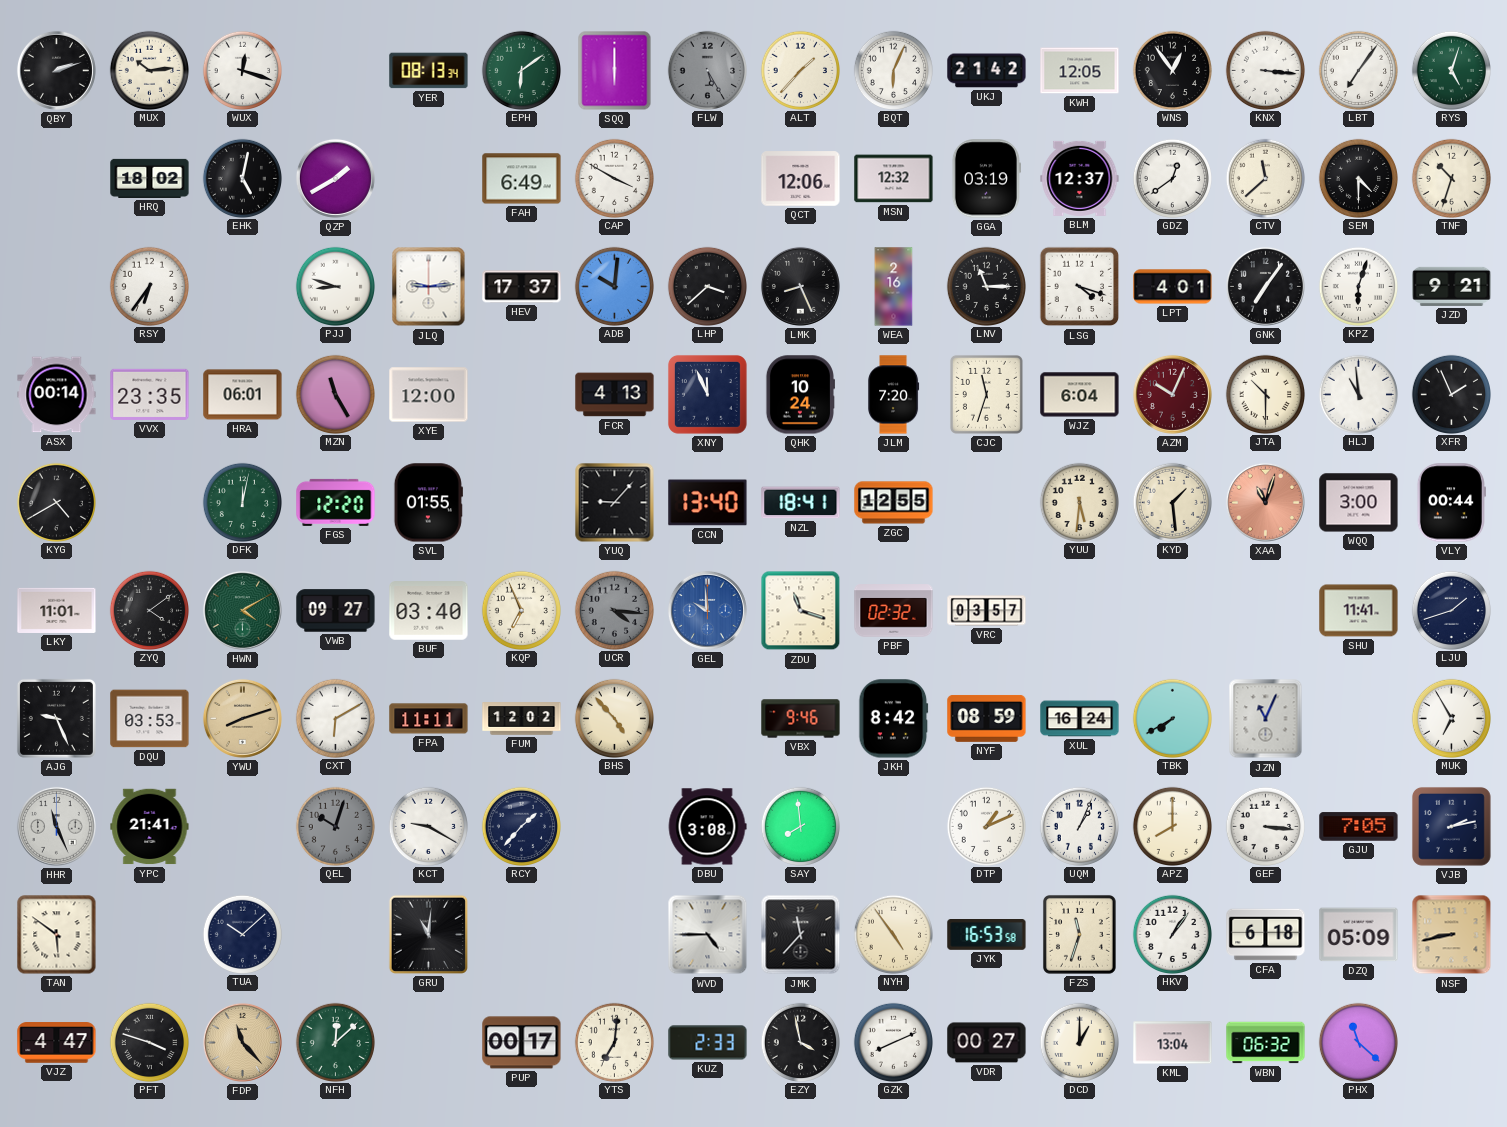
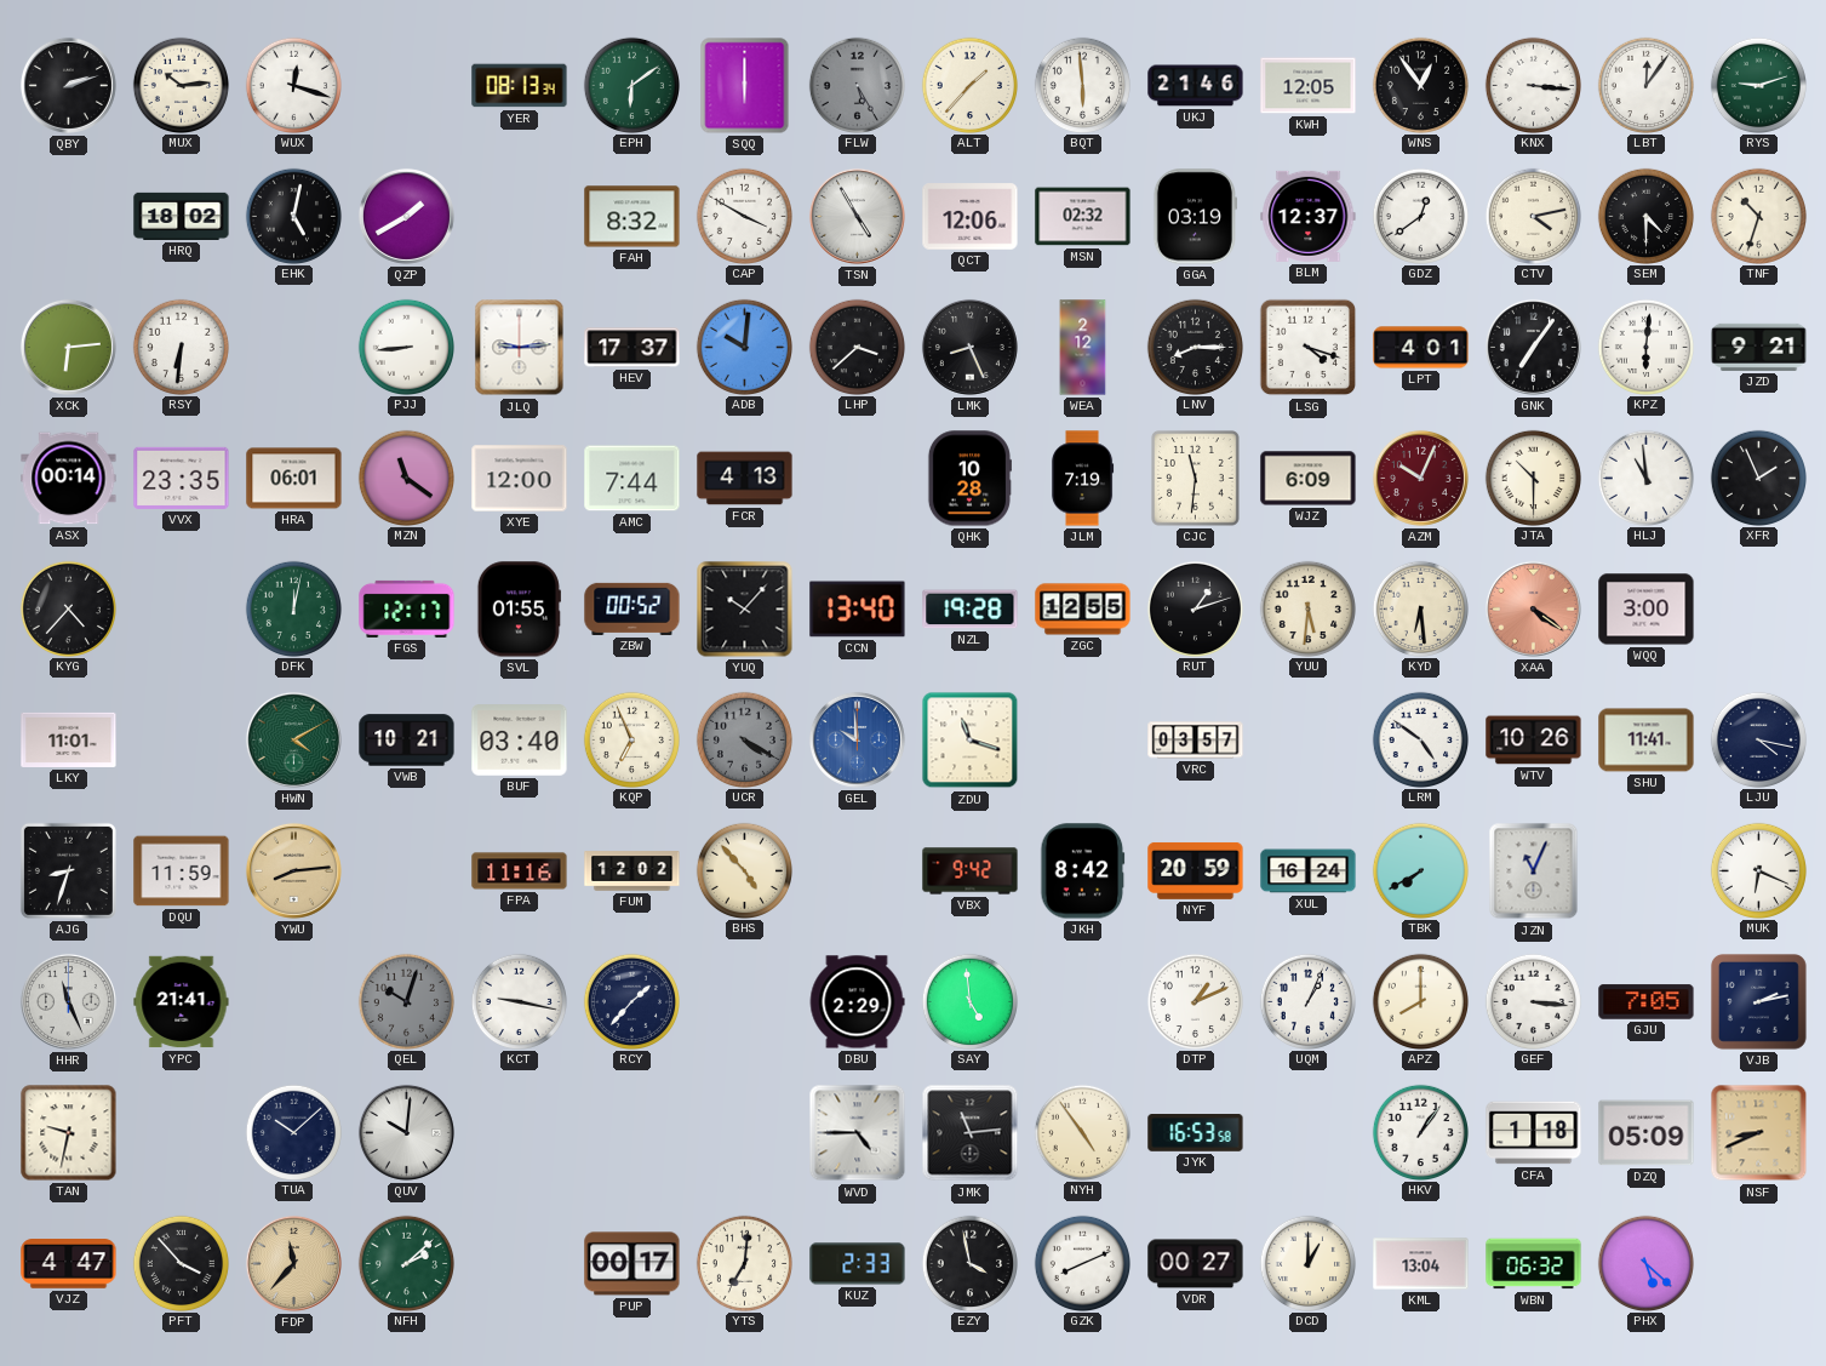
BQT: 6:04 -> 5:59 (1082, 85)
UKJ: 21:42 -> 21:46 (1196, 86)
LBT: 7:06 -> 12:06 (1645, 85)
RYS: 5:03 -> 9:12 (1758, 85)
FAH: 6:49 -> 8:32 (632, 217)
TSN: none -> 4:55 (857, 216)
MSN: 12:32 -> 02:32 (1083, 217)
CTV: 11:38 -> 4:13 (1533, 216)
XCK: none -> 6:14 (68, 347)
RSY: 6:36 -> 6:31 (181, 347)
PJJ: 8:48 -> 8:44 (406, 347)
WEA: 2:16 -> 2:12 (1083, 348)
LNV: 11:15 -> 8:15 (1195, 347)
KPZ: 6:03 -> 6:01 (1645, 347)
MZN: 11:25 -> 11:21 (406, 478)
AMC: none -> 7:44 (632, 479)
XNY: 11:56 -> none (707, 394)
QHK: 10:24 -> 10:28 (969, 479)
JLM: 7:20 -> 7:19 (1083, 479)
CJC: 11:33 -> 11:31 (1195, 478)
WJZ: 6:04 -> 6:09 (1309, 479)
KYG: 4:40 -> 4:37 (68, 608)
FGS: 12:20 -> 12:17 (407, 608)
ZBW: none -> 00:52 (632, 608)
YUQ: 9:07 -> 10:07 (745, 610)
NZL: 18:41 -> 19:28 (971, 610)
RUT: none -> 1:12 (1195, 608)
KYD: 1:29 -> 6:29 (1420, 608)
XAA: 11:03 -> 4:21 (1533, 608)
VLY: 00:44 -> none (1451, 503)
ZYQ: 4:09 -> none (149, 610)
VWB: 09:27 -> 10:21 (407, 741)
UCR: 4:16 -> 4:20 (744, 739)
PBF: 02:32 -> none (894, 611)
LRM: none -> 4:51 (1420, 739)
WTV: none -> 10:26 (1534, 741)
LJU: 1:42 -> 4:17 (1758, 739)
AJG: 9:26 -> 8:33 (68, 870)
DQU: 03:53 -> 11:59 (182, 871)
YWU: 8:12 -> 8:14 (293, 870)
CXT: 6:10 -> none (335, 718)
FPA: 11:11 -> 11:16 (520, 871)
VBX: 9:46 -> 9:42 (971, 871)
NYF: 08:59 -> 20:59 (1196, 870)
MUK: 6:55 -> 6:19 (1758, 870)
KCT: 9:20 -> 9:17 (519, 1001)
DBU: 3:08 -> 2:29 (857, 1002)
SAY: 7:59 -> 4:59 (969, 1001)
TAN: 5:51 -> 9:32 (69, 1133)
QUV: none -> 10:01 (406, 1132)
GRU: 11:01 -> none (428, 934)
JMK: 11:37 -> 11:14 (971, 1133)
FZS: 11:33 -> none (1079, 934)
CFA: 6:18 -> 1:18 (1534, 1133)
NSF: 8:43 -> 8:41 (1759, 1133)
PFT: 3:48 -> 3:53 (181, 1263)
FDP: 11:23 -> 11:37 (293, 1263)
NFH: 12:08 -> 2:08 (406, 1263)
PHX: 11:22 -> 5:22 (1645, 1263)
